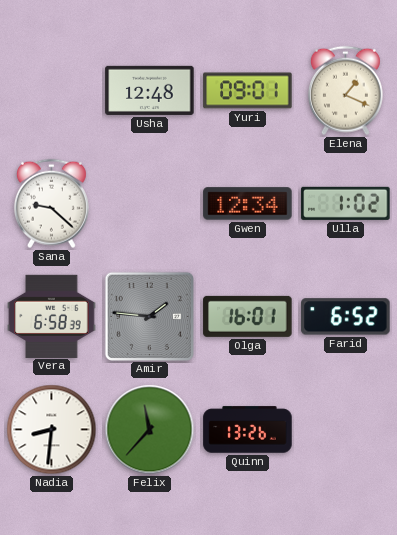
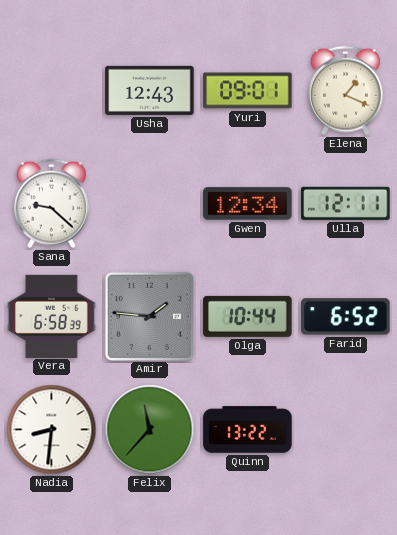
Usha: 12:48 -> 12:43 (150, 90)
Ulla: 1:02 -> 12:11 (346, 203)
Olga: 16:01 -> 10:44 (248, 316)
Quinn: 13:26 -> 13:22 (248, 430)
